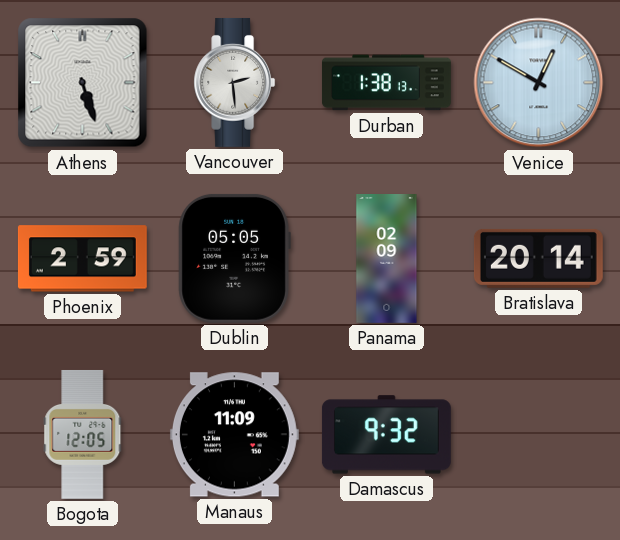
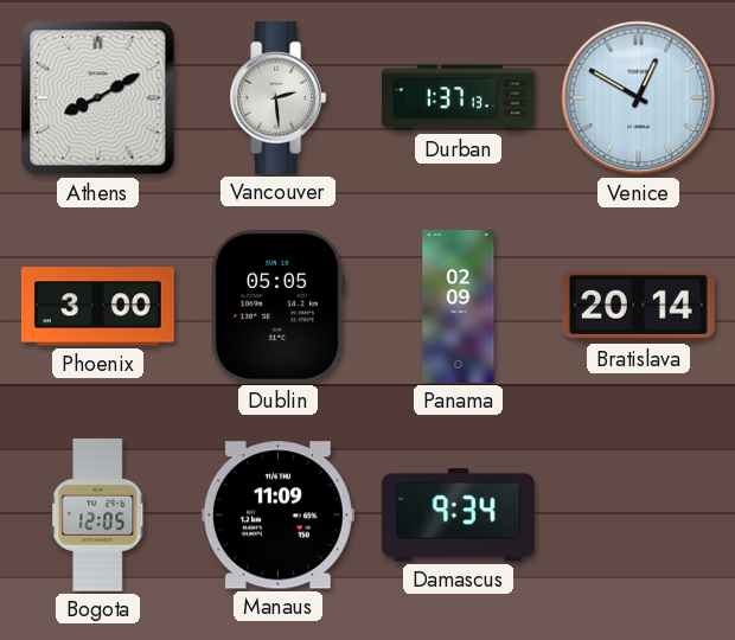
Athens: 5:27 -> 8:10 (98, 98)
Durban: 1:38 -> 1:37 (458, 98)
Phoenix: 2:59 -> 3:00 (97, 307)
Damascus: 9:32 -> 9:34 (458, 516)
